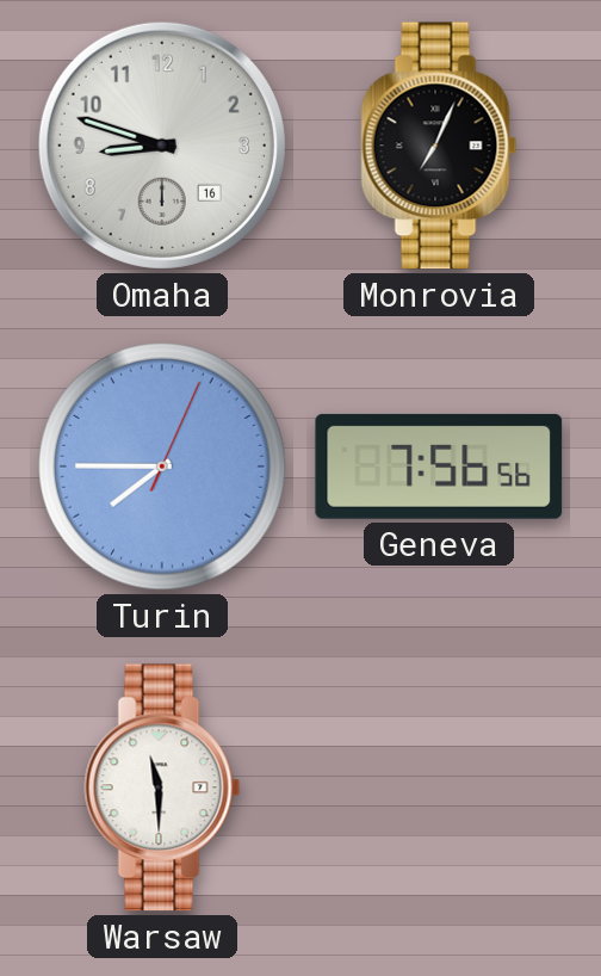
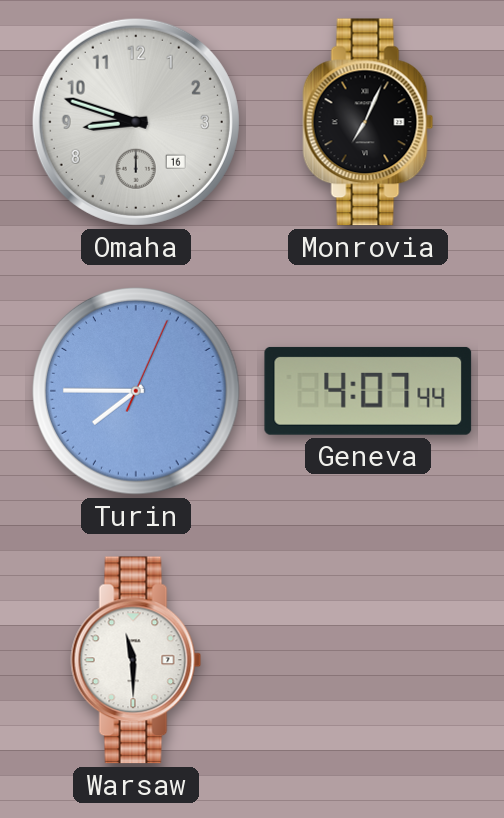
Geneva: 7:56 -> 4:07 (368, 391)
